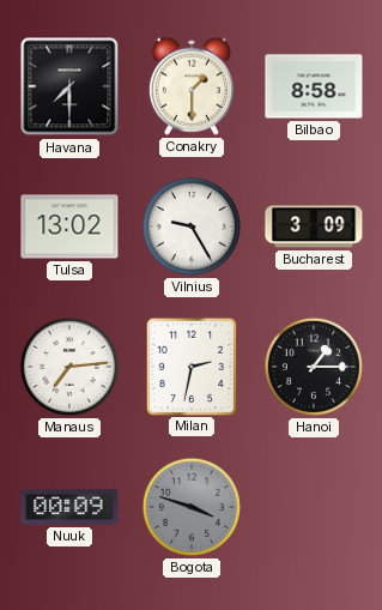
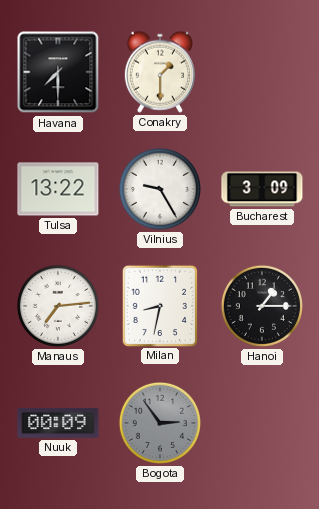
Bilbao: 8:58 -> none (314, 86)
Tulsa: 13:02 -> 13:22 (58, 189)
Milan: 2:32 -> 8:32 (159, 305)
Bogota: 3:48 -> 2:54 (160, 423)
